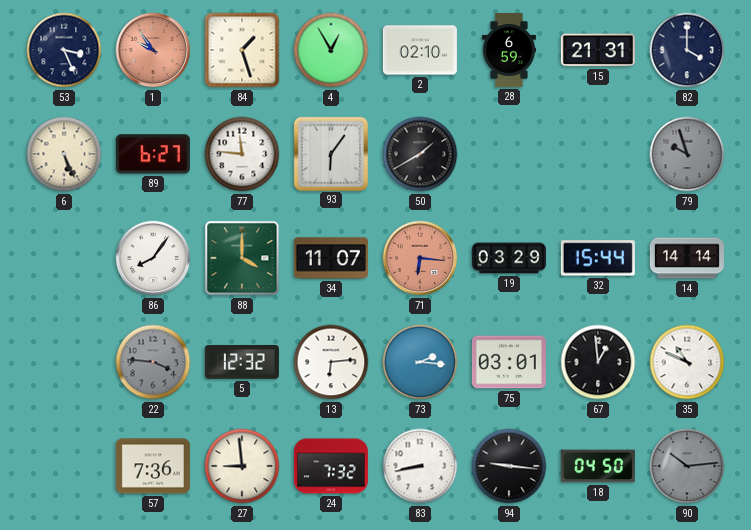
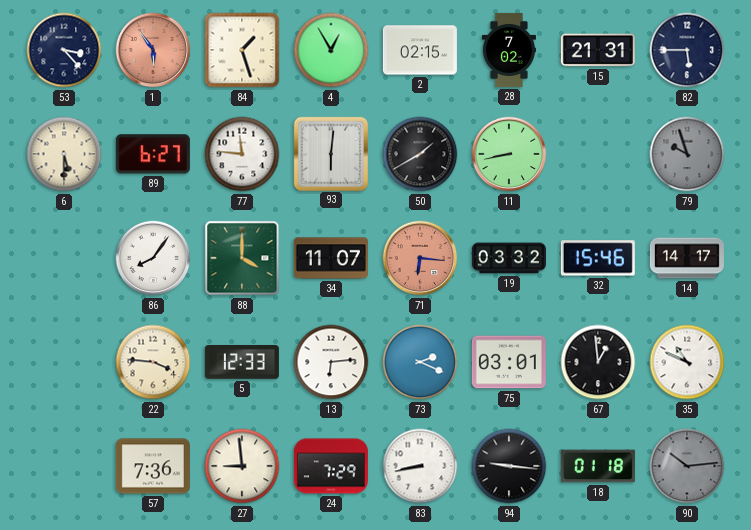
53: 3:26 -> 3:23 (64, 50)
1: 9:54 -> 5:54 (153, 50)
2: 02:10 -> 02:15 (420, 50)
28: 6:59 -> 7:02 (509, 50)
82: 4:00 -> 5:45 (687, 50)
6: 5:26 -> 5:30 (64, 154)
93: 6:06 -> 6:01 (330, 153)
11: none -> 8:43 (509, 154)
19: 03:29 -> 03:32 (509, 258)
32: 15:44 -> 15:46 (598, 258)
14: 14:14 -> 14:17 (687, 258)
22 dial: grey -> cream (153, 362)
5: 12:32 -> 12:33 (242, 362)
73: 2:16 -> 2:19 (420, 362)
24: 7:32 -> 7:29 (331, 466)
18: 04:50 -> 01:18 (598, 466)
